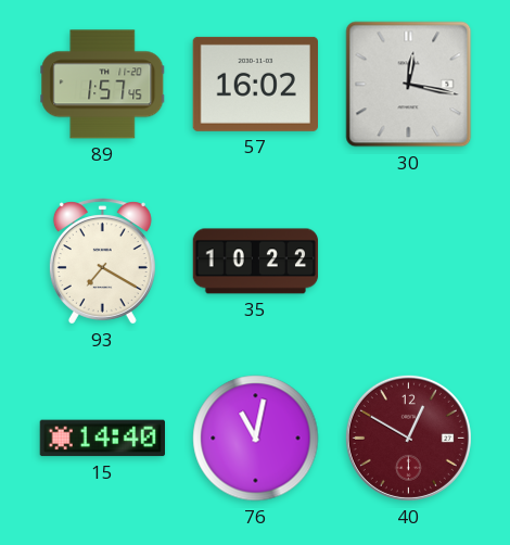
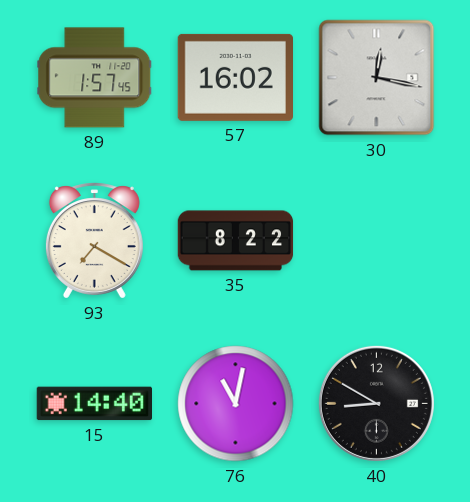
35: 10:22 -> 8:22 (236, 241)
40: 12:50 -> 8:50 (376, 403)
40 dial: burgundy -> black (376, 403)
